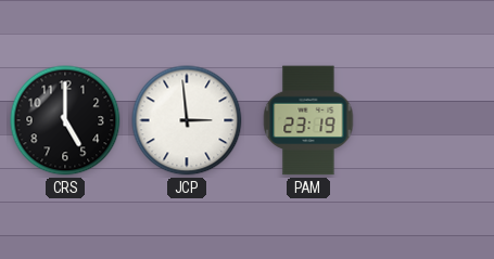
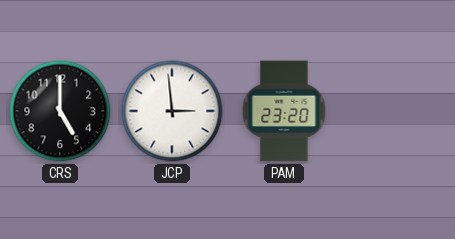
PAM: 23:19 -> 23:20 (284, 111)
